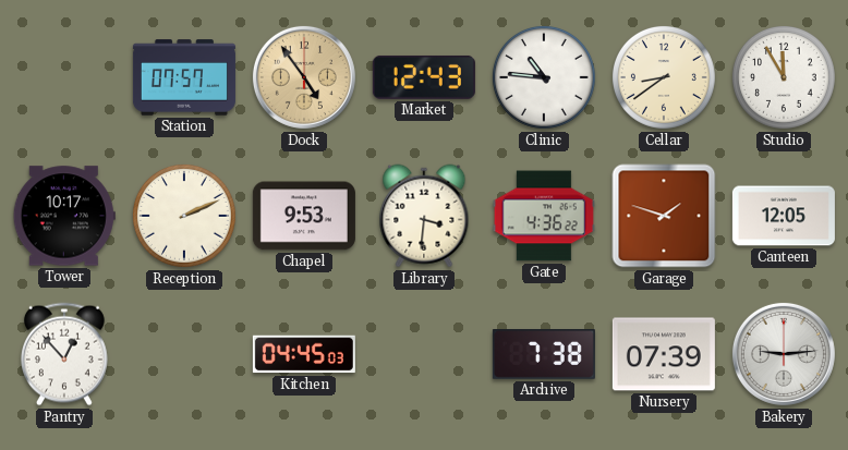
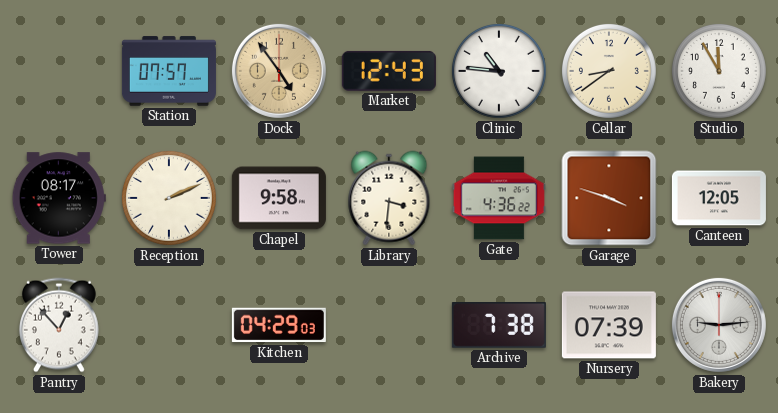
Tower: 10:17 -> 08:17 (59, 198)
Chapel: 9:53 -> 9:58 (279, 198)
Garage: 1:48 -> 3:48 (609, 198)
Kitchen: 04:45 -> 04:29 (279, 325)
